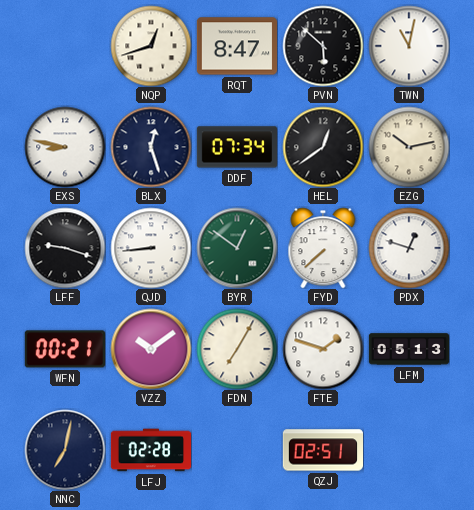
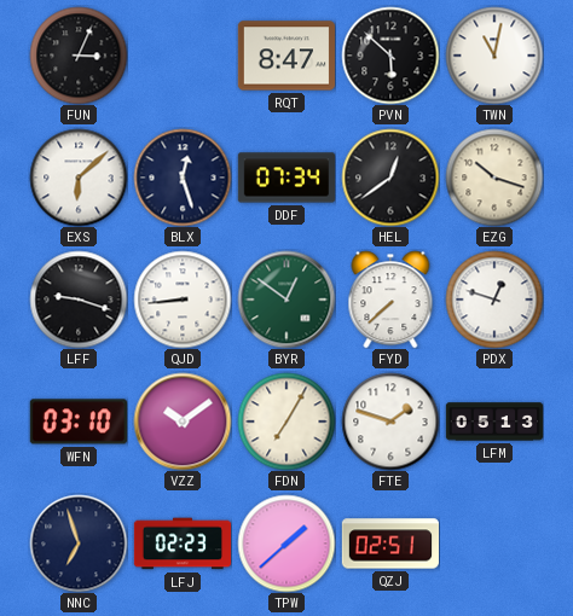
FUN: none -> 3:04 (79, 56)
NQP: 12:42 -> none (151, 46)
EXS: 8:47 -> 6:08 (79, 178)
EZG: 10:13 -> 10:18 (494, 178)
WFN: 00:21 -> 03:10 (79, 422)
NNC: 7:02 -> 6:57 (79, 544)
LFJ: 02:28 -> 02:23 (181, 544)
TPW: none -> 1:38 (286, 544)
